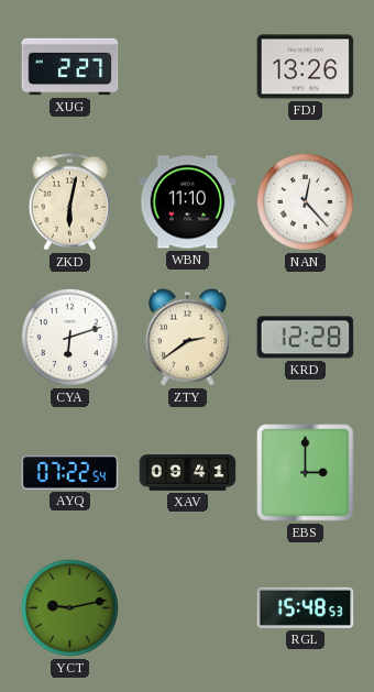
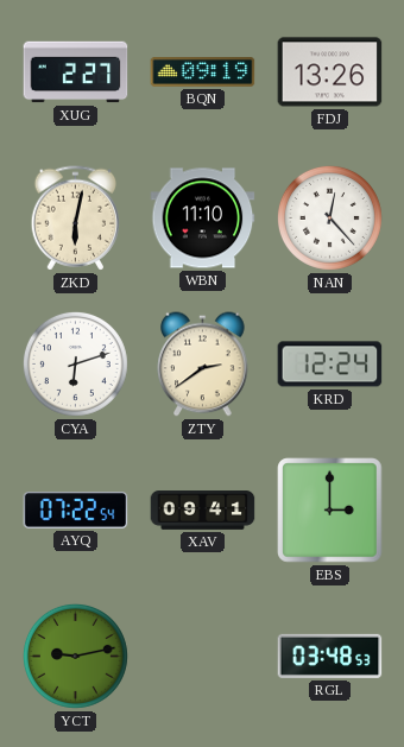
BQN: none -> 09:19 (203, 72)
KRD: 12:28 -> 12:24 (330, 365)
RGL: 15:48 -> 03:48 (330, 656)
